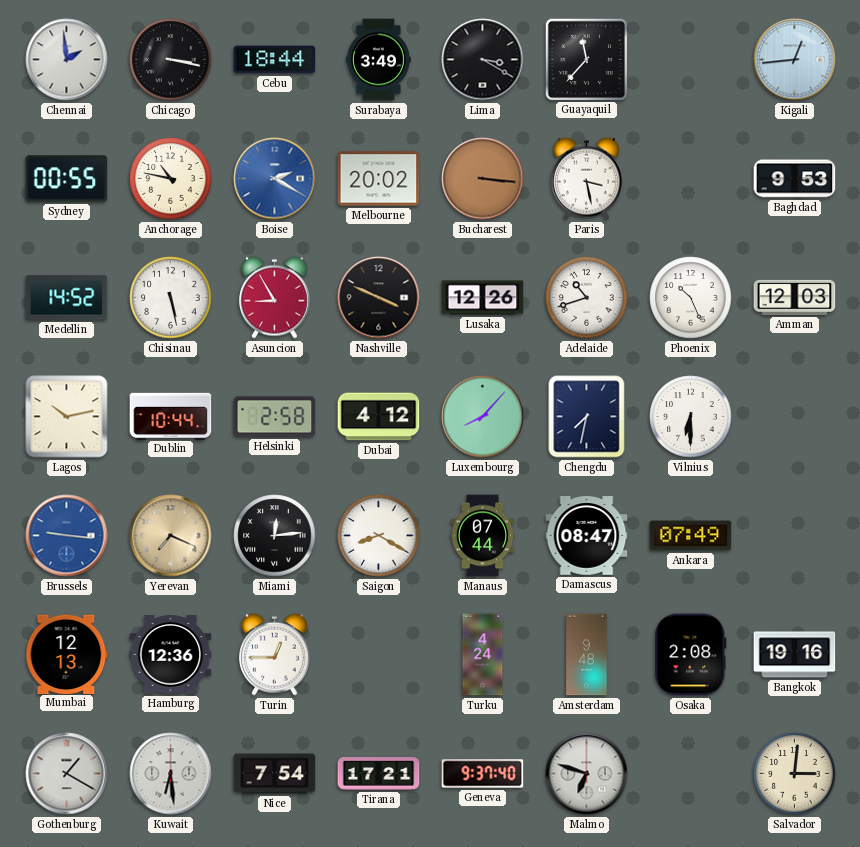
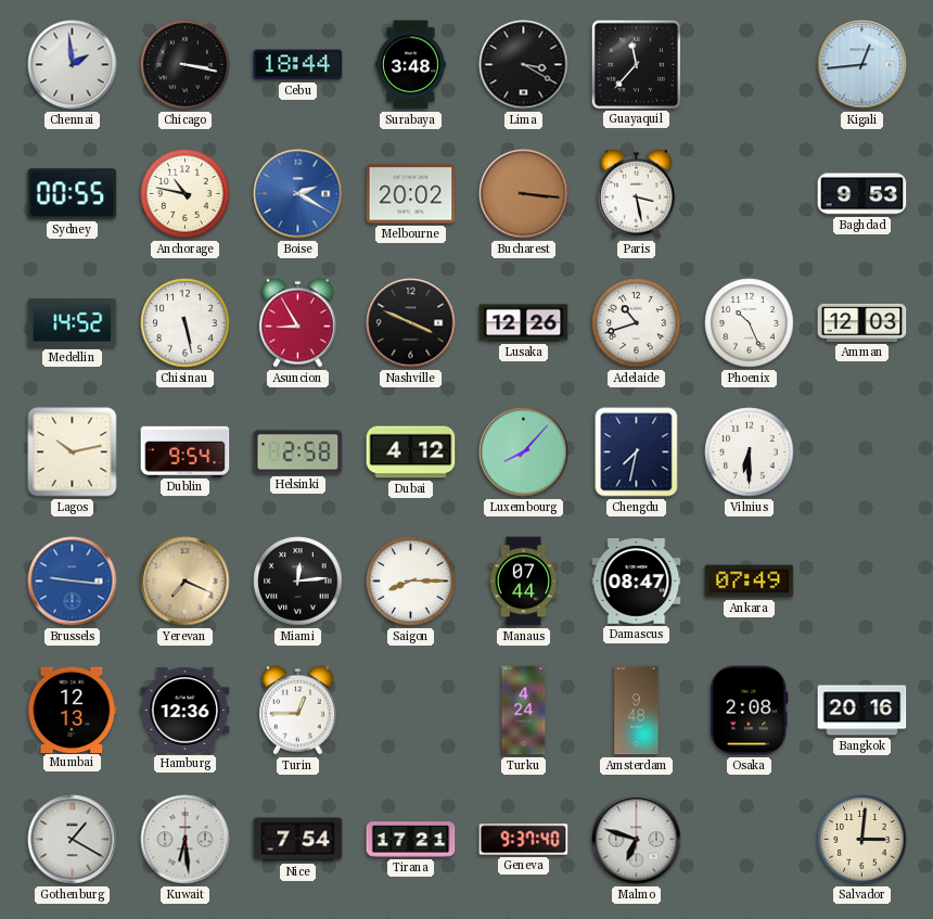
Surabaya: 3:49 -> 3:48 (411, 65)
Dublin: 10:44 -> 9:54 (186, 451)
Saigon: 8:20 -> 8:15 (411, 582)
Bangkok: 19:16 -> 20:16 (862, 711)
